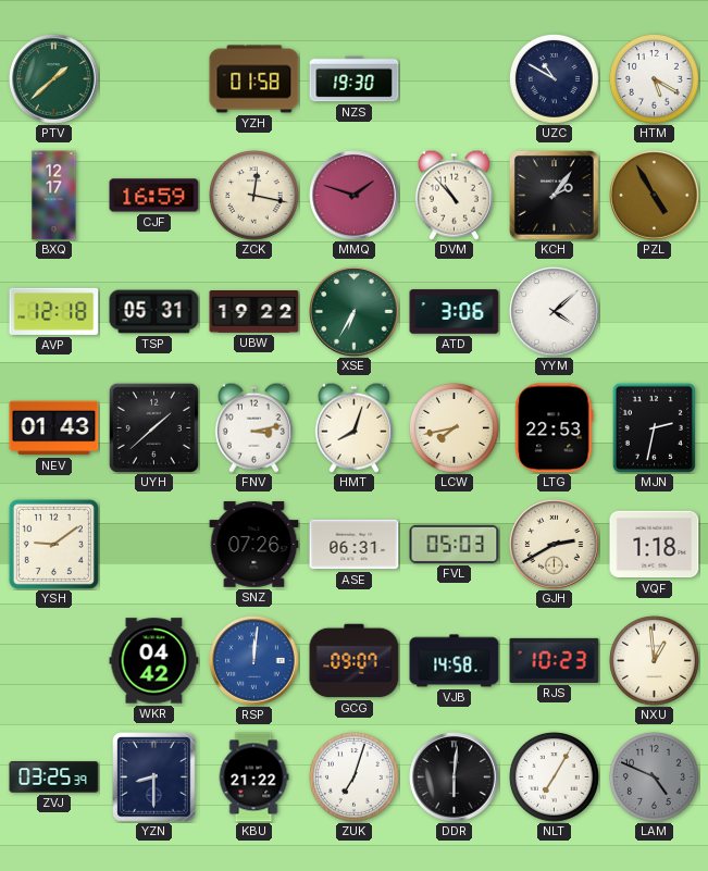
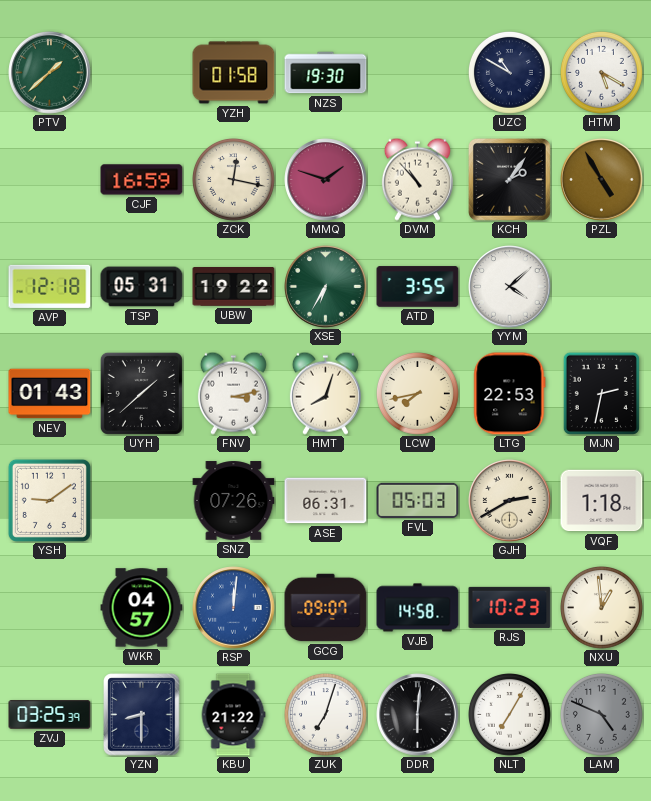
BXQ: 12:17 -> none (54, 196)
ATD: 3:06 -> 3:55 (418, 287)
WKR: 04:42 -> 04:57 (142, 608)
